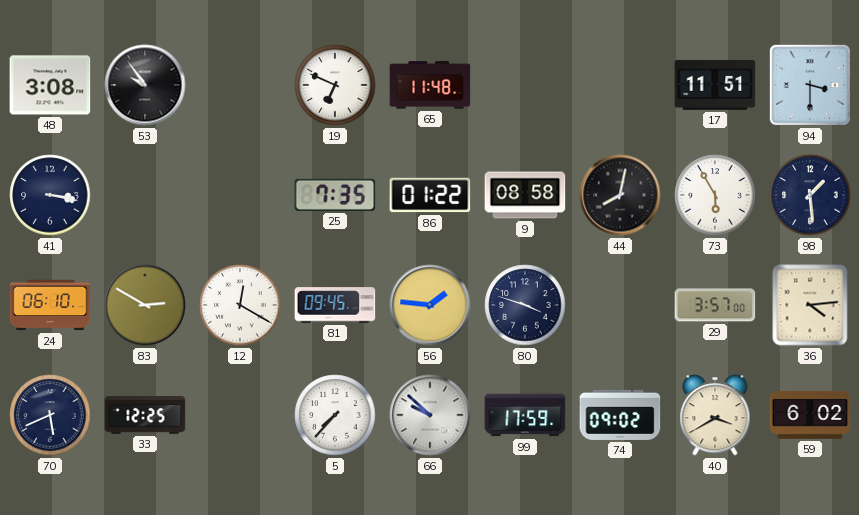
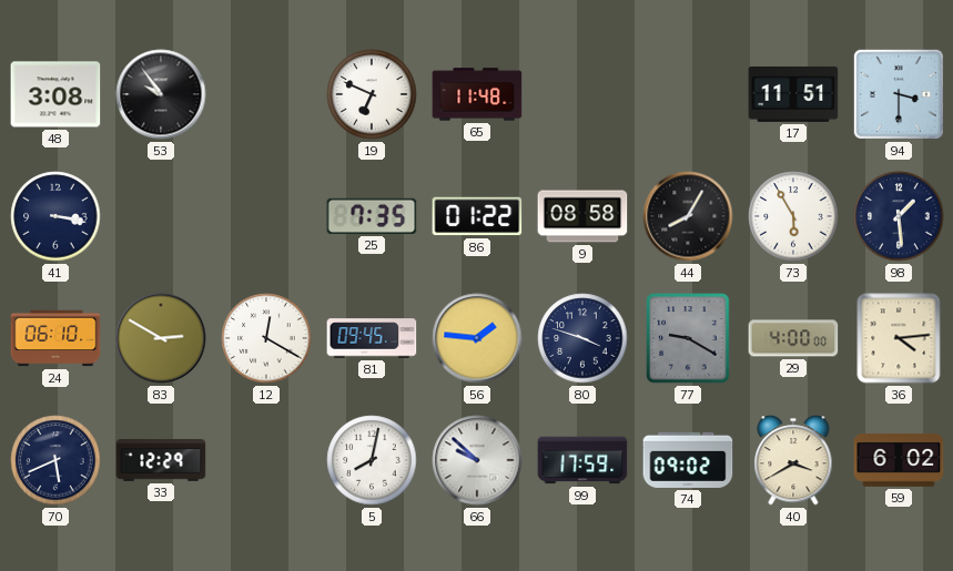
44: 8:02 -> 8:05 (688, 216)
77: none -> 9:20 (688, 338)
29: 3:57 -> 4:00 (793, 338)
33: 12:25 -> 12:29 (161, 461)
5: 7:37 -> 8:02 (372, 460)
